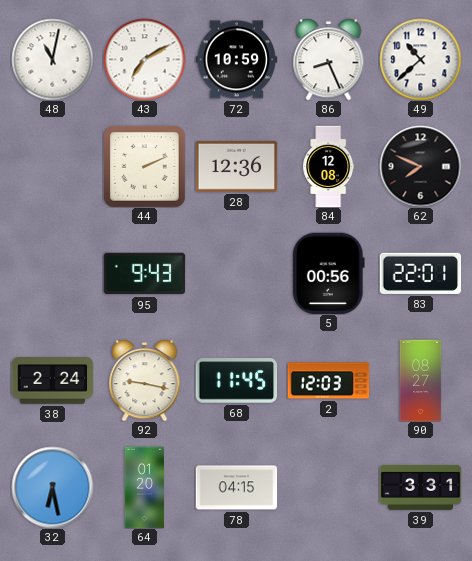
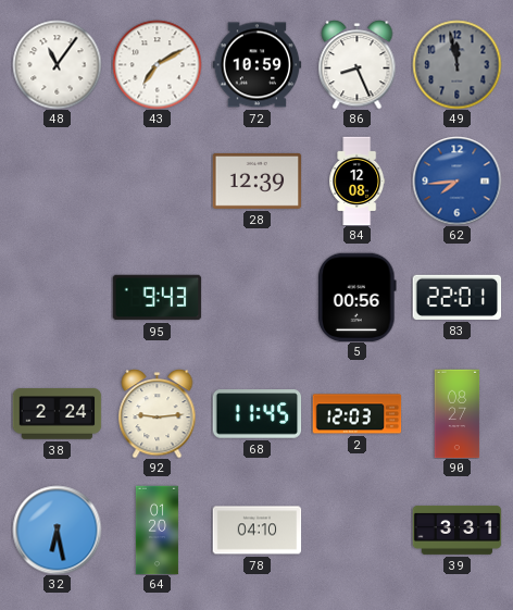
48: 11:02 -> 11:06 (57, 64)
49: 10:38 -> 11:58 (456, 64)
49 dial: white -> grey (456, 64)
44: 2:11 -> none (145, 167)
28: 12:36 -> 12:39 (256, 180)
62: 7:49 -> 7:44 (456, 180)
62 dial: black -> blue (456, 180)
92: 9:17 -> 9:14 (158, 414)
78: 04:15 -> 04:10 (256, 531)
